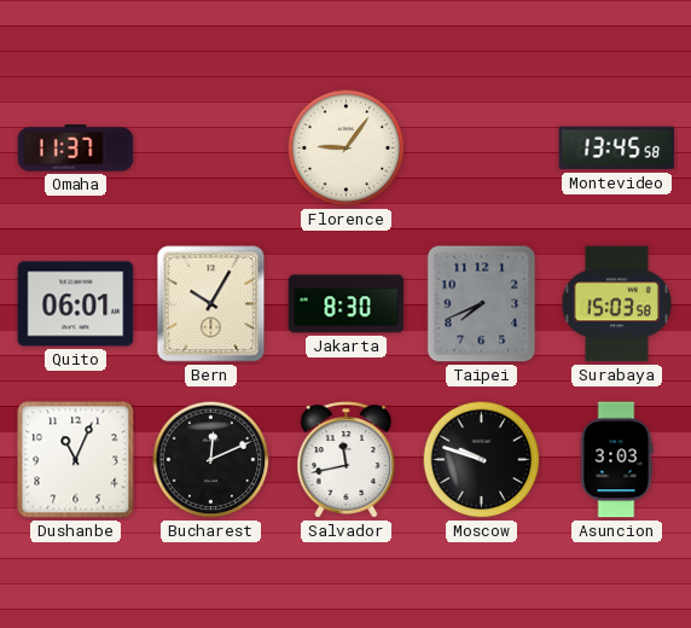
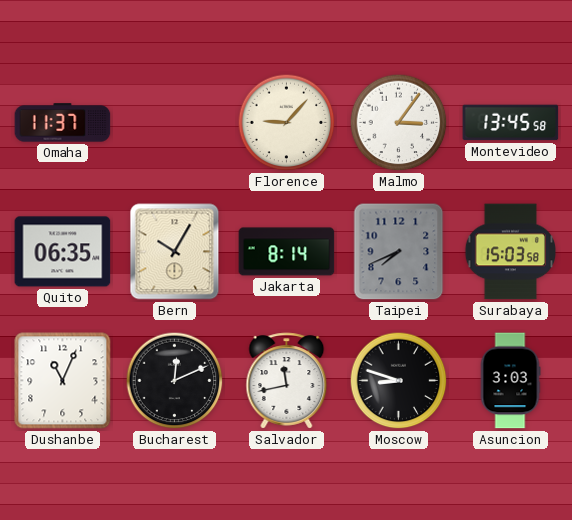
Florence: 9:06 -> 9:07 (287, 123)
Malmo: none -> 3:06 (399, 123)
Quito: 06:01 -> 06:35 (63, 252)
Jakarta: 8:30 -> 8:14 (287, 252)
Moscow: 9:48 -> 8:48 (399, 381)
